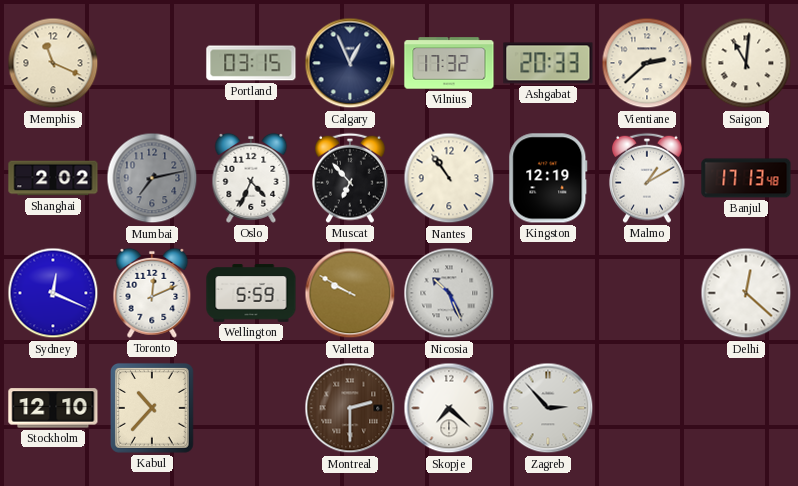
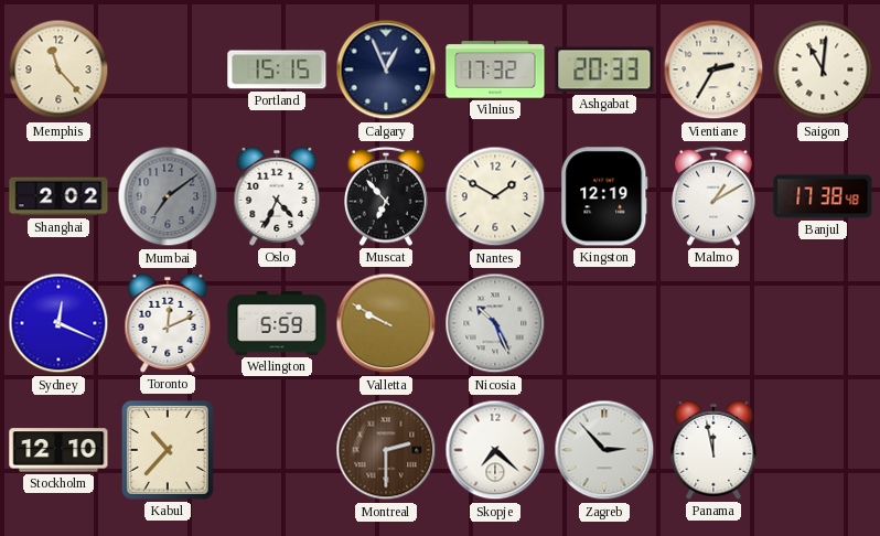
Memphis: 11:19 -> 11:23 (58, 69)
Portland: 03:15 -> 15:15 (277, 69)
Vientiane: 2:38 -> 2:35 (713, 69)
Mumbai: 7:13 -> 7:09 (168, 196)
Nantes: 10:54 -> 1:50 (495, 196)
Banjul: 17:13 -> 17:38 (823, 196)
Delhi: 12:22 -> none (746, 293)
Panama: none -> 11:58 (713, 450)
